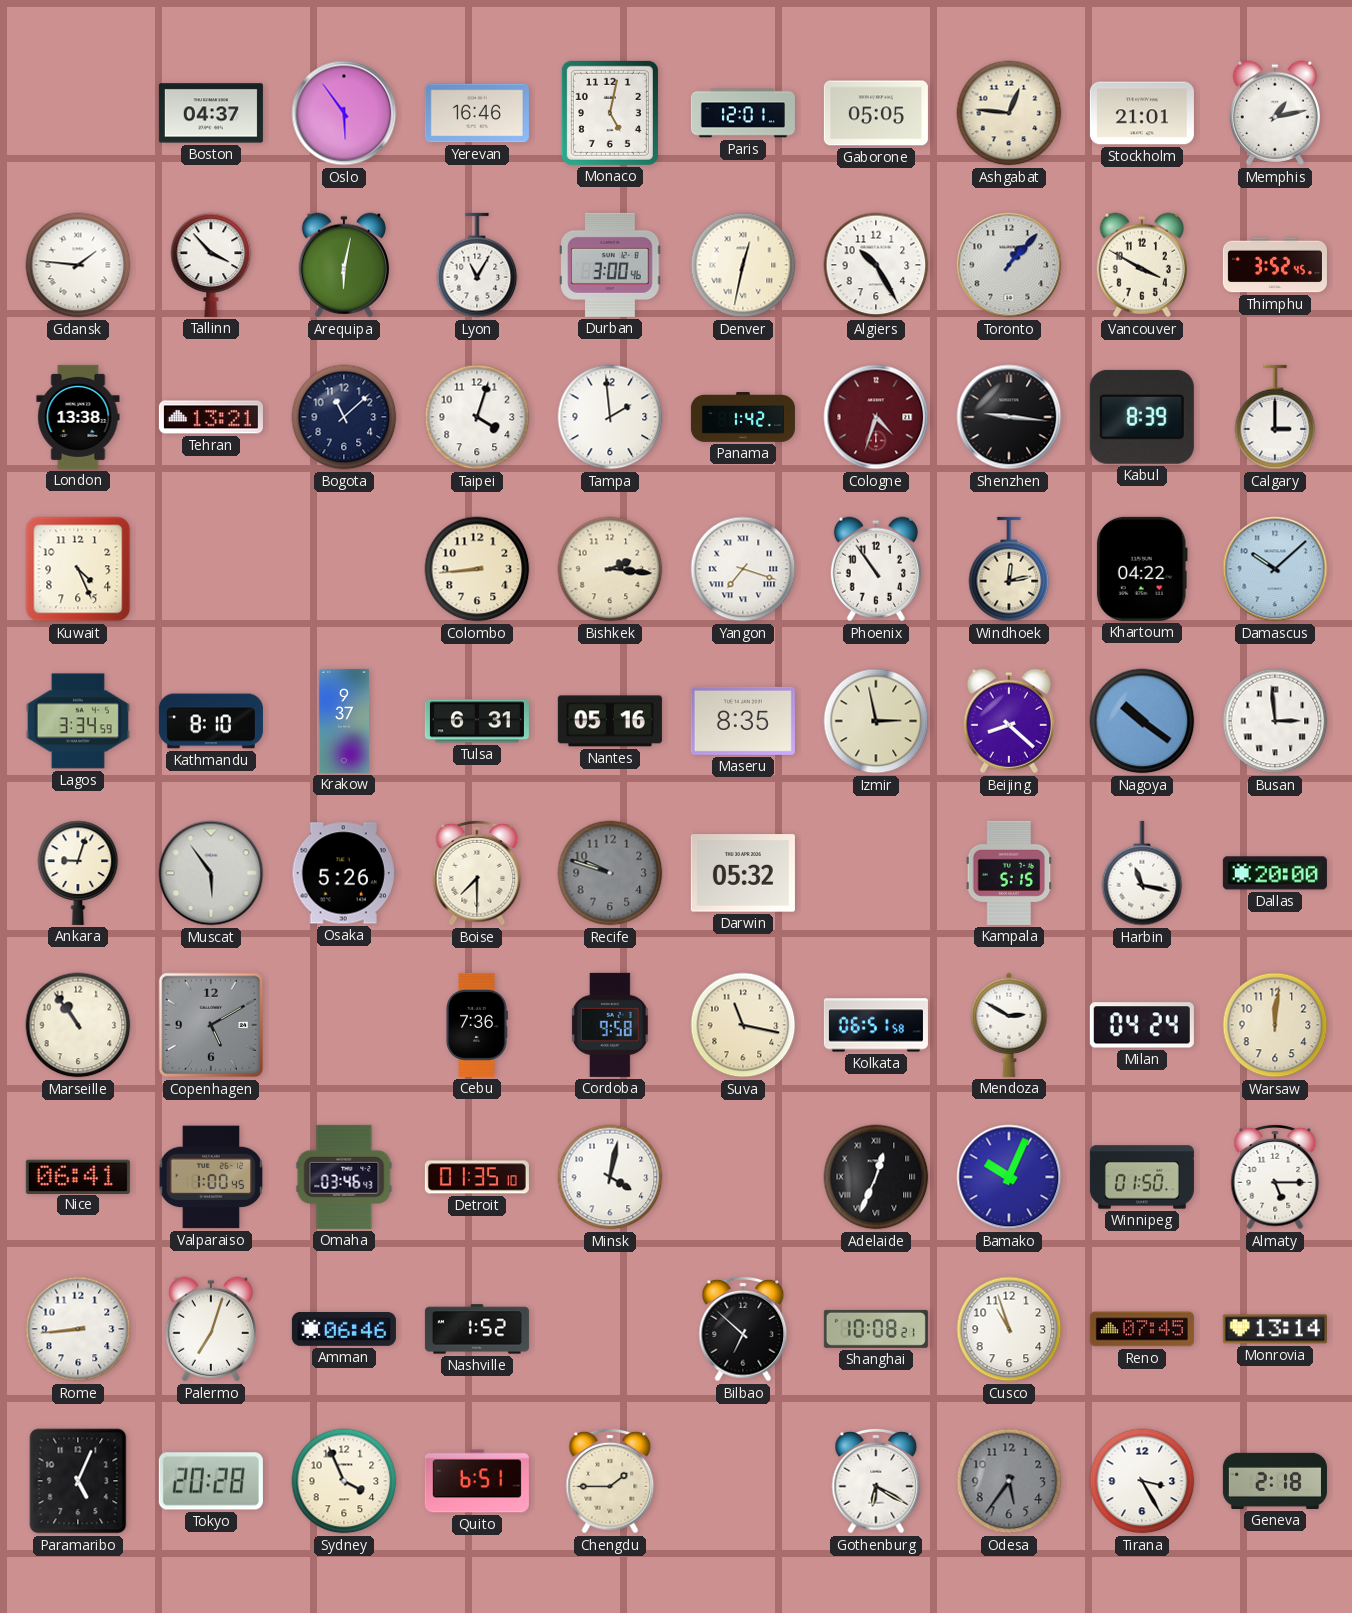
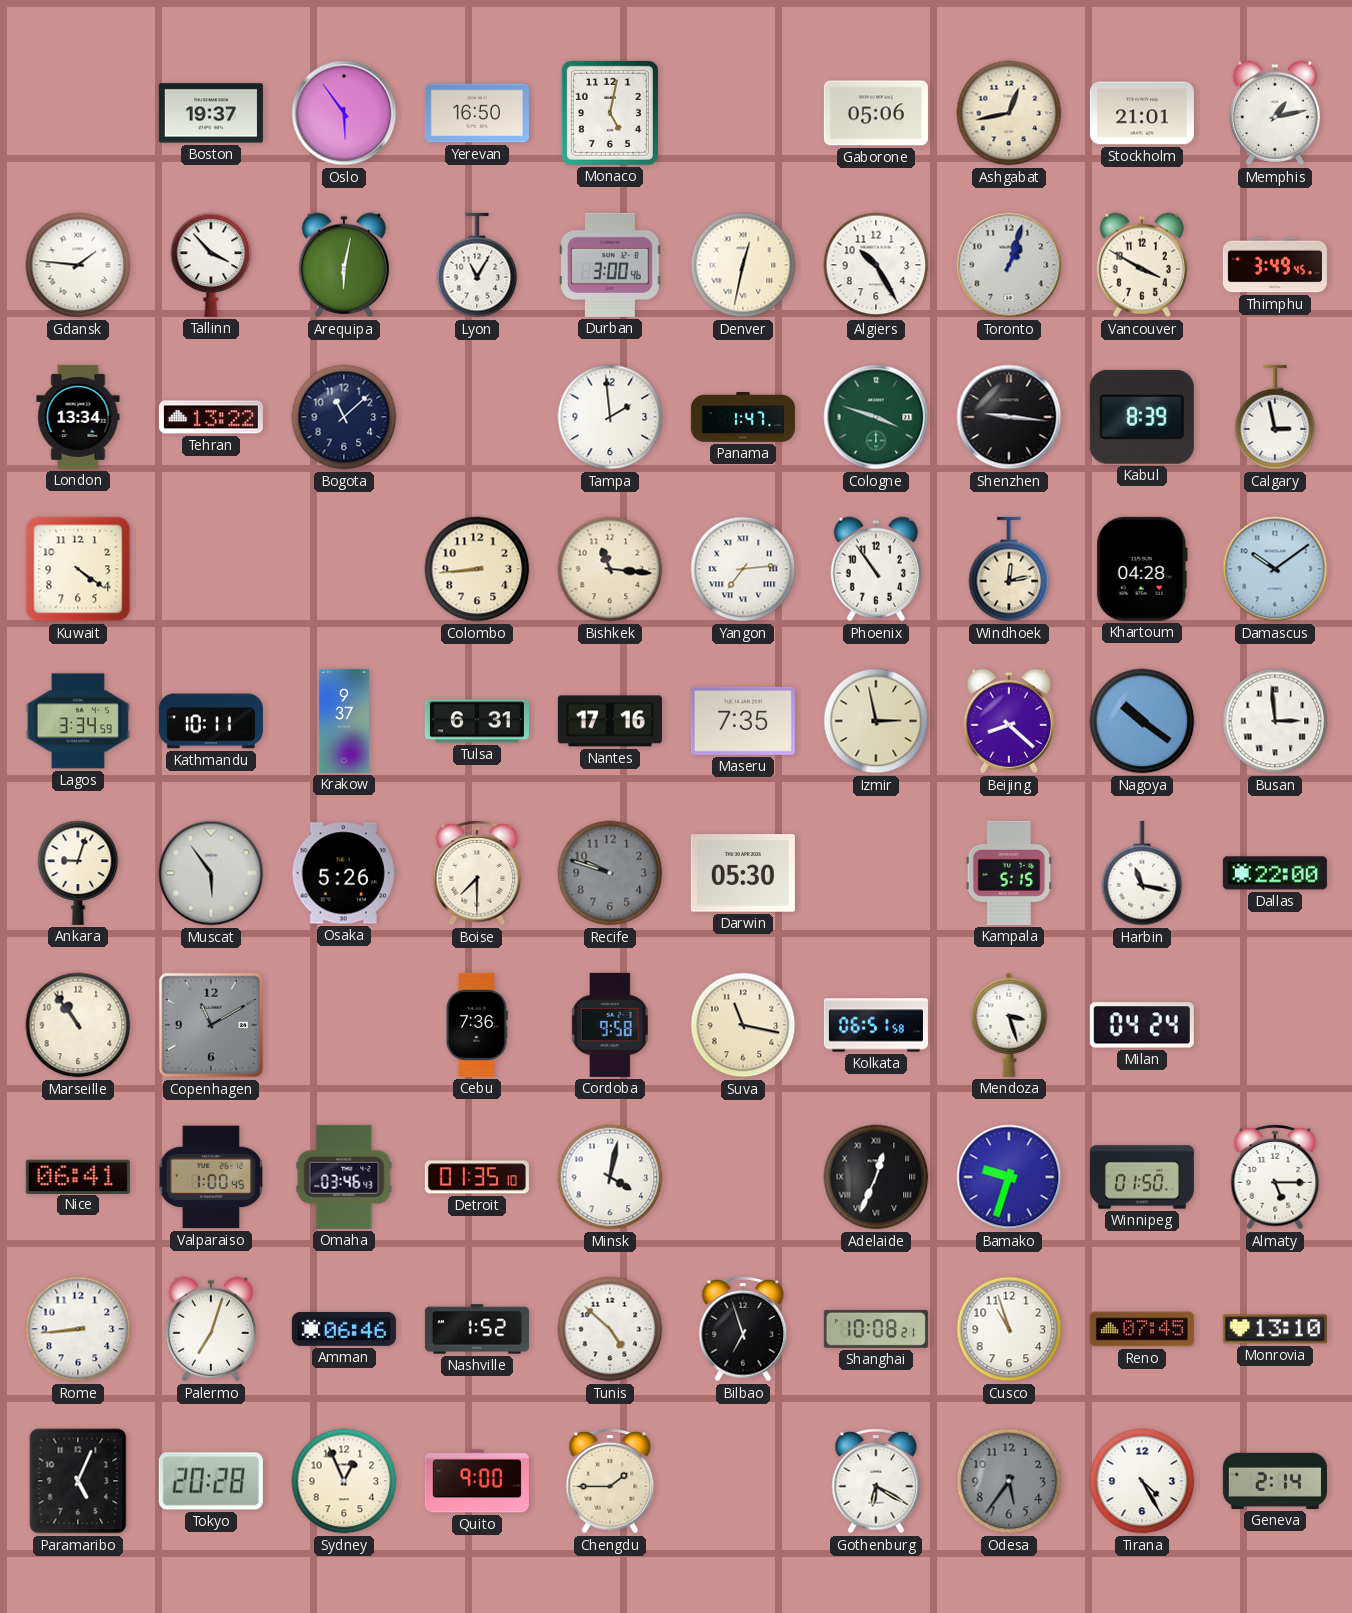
Boston: 04:37 -> 19:37 (211, 113)
Yerevan: 16:46 -> 16:50 (477, 113)
Paris: 12:01 -> none (743, 113)
Gaborone: 05:05 -> 05:06 (876, 113)
Ashgabat: 12:46 -> 12:43 (1009, 113)
Toronto: 1:07 -> 1:03 (1009, 265)
Thimphu: 3:52 -> 3:49 (1275, 265)
London: 13:38 -> 13:34 (78, 417)
Tehran: 13:21 -> 13:22 (211, 417)
Taipei: 4:03 -> none (477, 417)
Panama: 1:42 -> 1:47 (743, 418)
Cologne: 4:33 -> 3:48 (876, 417)
Cologne dial: burgundy -> green (876, 417)
Calgary: 3:00 -> 2:58 (1275, 417)
Kuwait: 4:26 -> 4:21 (78, 569)
Bishkek: 2:16 -> 11:16 (610, 569)
Yangon: 7:18 -> 7:14 (743, 569)
Khartoum: 04:22 -> 04:28 (1142, 569)
Damascus: 10:08 -> 10:09 (1275, 569)
Kathmandu: 8:10 -> 10:11 (211, 721)
Nantes: 05:16 -> 17:16 (610, 721)
Maseru: 8:35 -> 7:35 (743, 721)
Darwin: 05:32 -> 05:30 (743, 873)
Dallas: 20:00 -> 22:00 (1275, 873)
Copenhagen: 5:10 -> 11:10 (211, 1025)
Mendoza: 2:50 -> 3:27 (1009, 1025)
Warsaw: 12:01 -> none (1275, 1025)
Bamako: 10:04 -> 9:33 (1009, 1177)
Tunis: none -> 4:52 (610, 1329)
Bilbao: 6:52 -> 6:57 (743, 1329)
Monrovia: 13:14 -> 13:10 (1275, 1329)
Sydney: 3:56 -> 12:56 (344, 1481)
Quito: 6:51 -> 9:00 (477, 1481)
Tirana: 3:25 -> 4:25 (1142, 1481)
Geneva: 2:18 -> 2:14 (1275, 1481)
